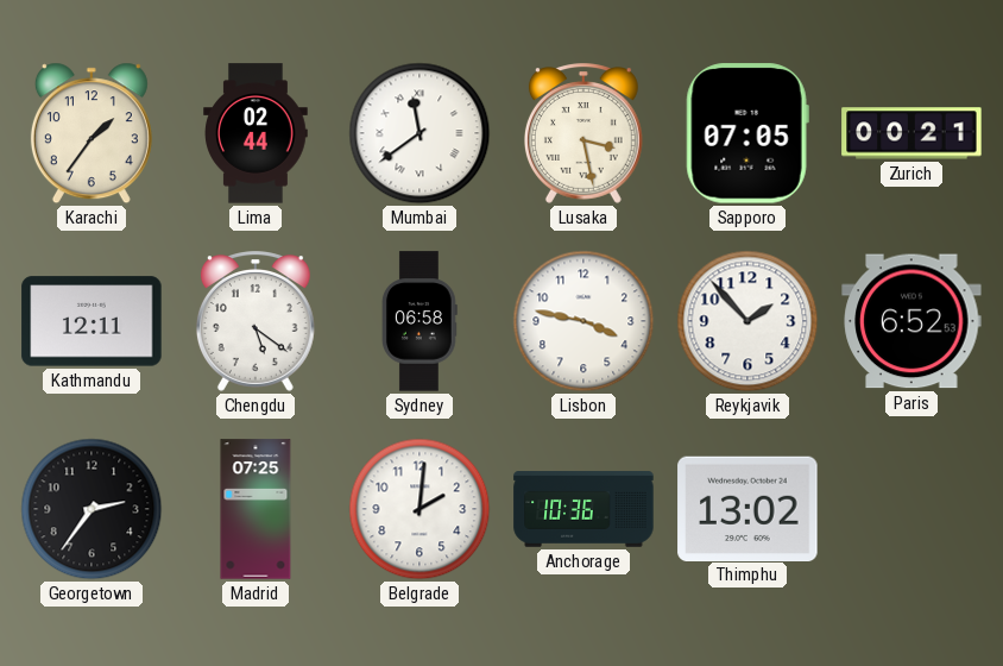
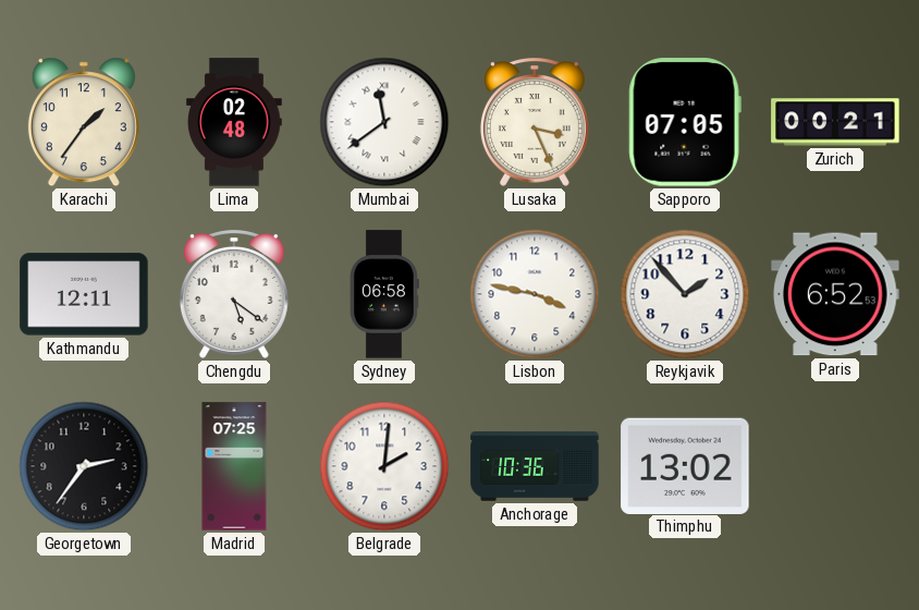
Lima: 02:44 -> 02:48 (234, 122)
Lusaka: 3:28 -> 3:26 (535, 122)
